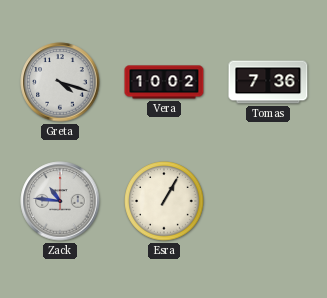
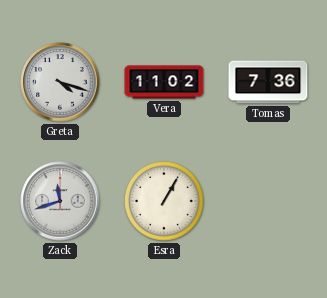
Vera: 10:02 -> 11:02 (164, 82)
Zack: 10:46 -> 11:42 (60, 201)
